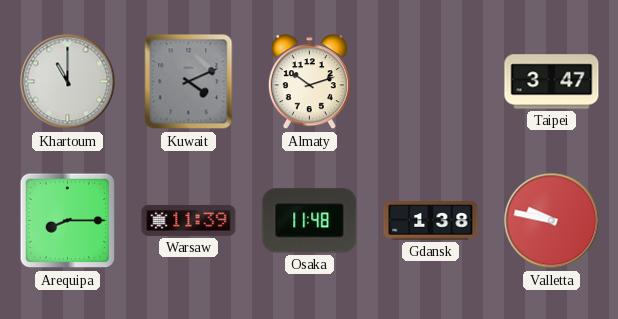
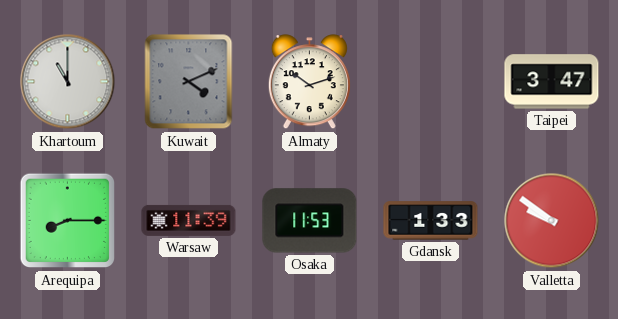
Osaka: 11:48 -> 11:53 (310, 221)
Gdansk: 1:38 -> 1:33 (431, 221)
Valletta: 9:47 -> 9:51 (552, 221)
